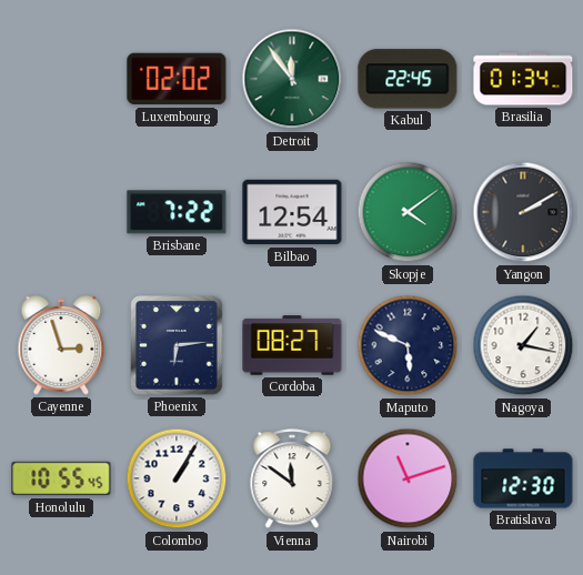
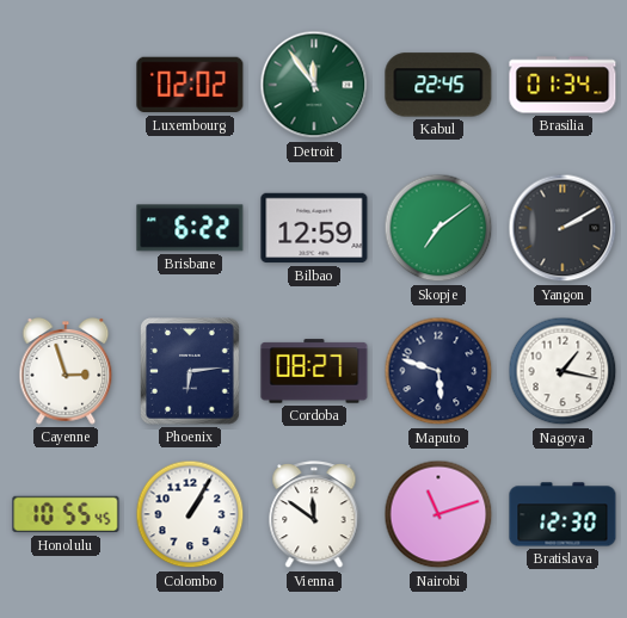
Brisbane: 7:22 -> 6:22 (190, 228)
Bilbao: 12:54 -> 12:59 (314, 228)
Skopje: 4:09 -> 7:09 (438, 228)
Maputo: 5:49 -> 5:48 (438, 371)
